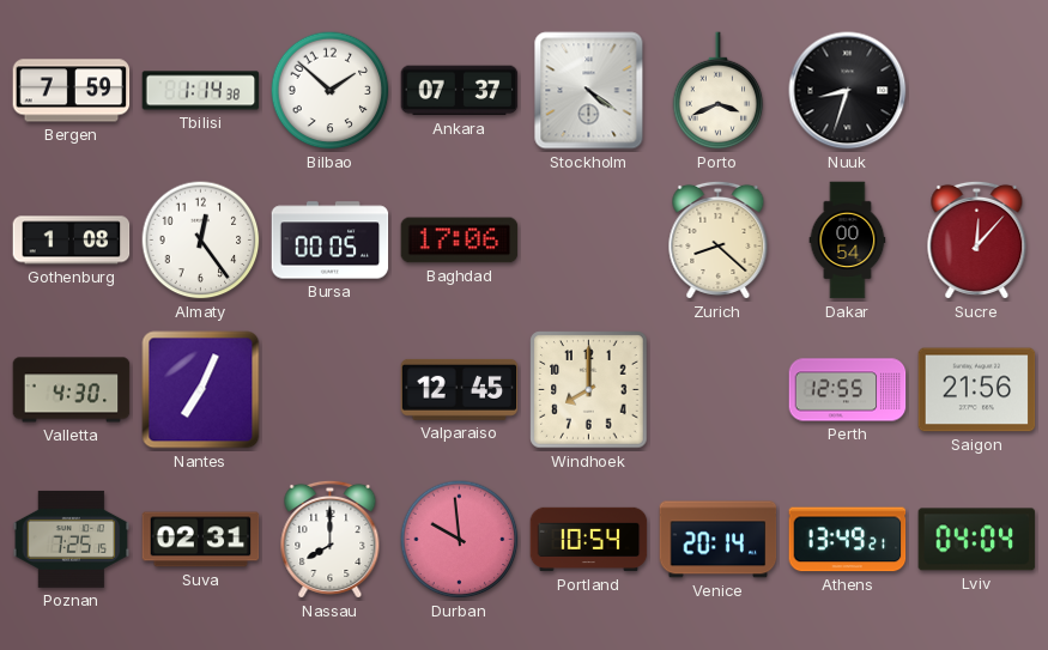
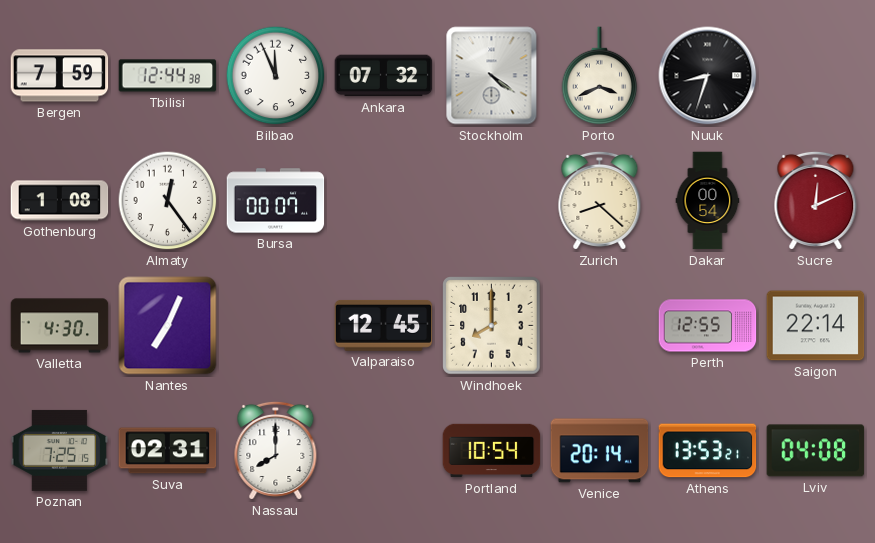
Tbilisi: 1:14 -> 12:44 (168, 76)
Bilbao: 1:52 -> 11:56 (276, 76)
Ankara: 07:37 -> 07:32 (384, 76)
Bursa: 00:05 -> 00:07 (276, 201)
Baghdad: 17:06 -> none (460, 241)
Sucre: 12:07 -> 12:11 (816, 200)
Saigon: 21:56 -> 22:14 (816, 326)
Durban: 9:59 -> none (460, 540)
Athens: 13:49 -> 13:53 (708, 451)
Lviv: 04:04 -> 04:08 (816, 451)
